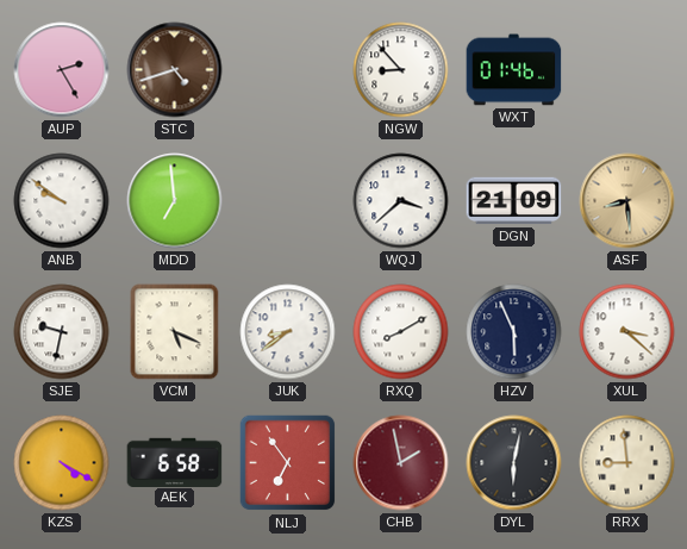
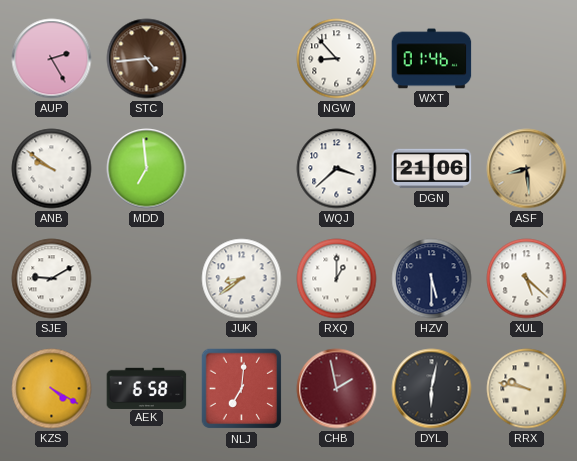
STC: 4:42 -> 4:44 (147, 59)
DGN: 21:09 -> 21:06 (432, 169)
SJE: 9:32 -> 9:10 (52, 279)
VCM: 5:19 -> none (175, 332)
RXQ: 8:10 -> 1:00 (337, 279)
HZV: 5:56 -> 5:30 (432, 279)
XUL: 3:22 -> 5:22 (527, 279)
NLJ: 6:54 -> 7:01 (242, 389)
RRX: 8:59 -> 9:47 (527, 389)
